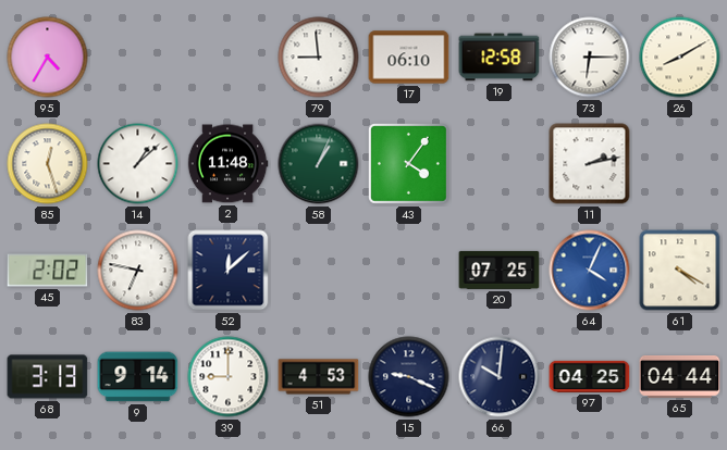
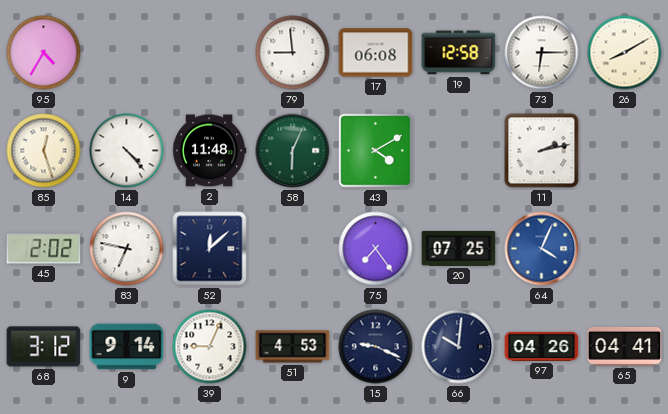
17: 06:10 -> 06:08 (376, 53)
14: 1:08 -> 4:23 (127, 151)
58: 1:04 -> 6:04 (293, 151)
43: 4:06 -> 4:10 (376, 151)
75: none -> 7:24 (376, 249)
61: 4:20 -> none (680, 271)
68: 3:13 -> 3:12 (44, 347)
39: 9:00 -> 9:04 (210, 347)
97: 04:25 -> 04:26 (542, 346)
65: 04:44 -> 04:41 (625, 346)
